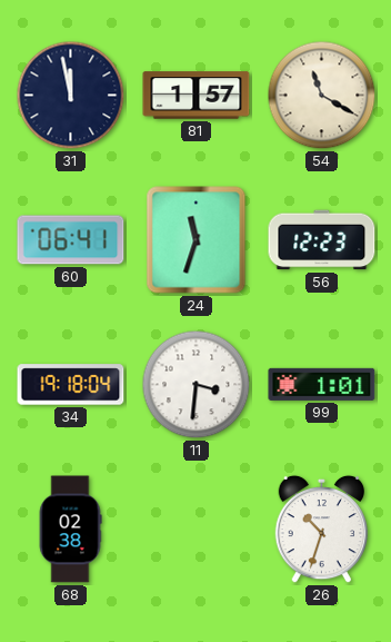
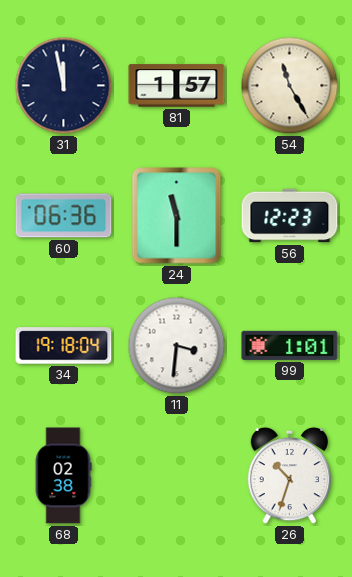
54: 11:20 -> 11:25 (290, 86)
60: 06:41 -> 06:36 (64, 216)
24: 11:33 -> 11:30 (177, 216)
